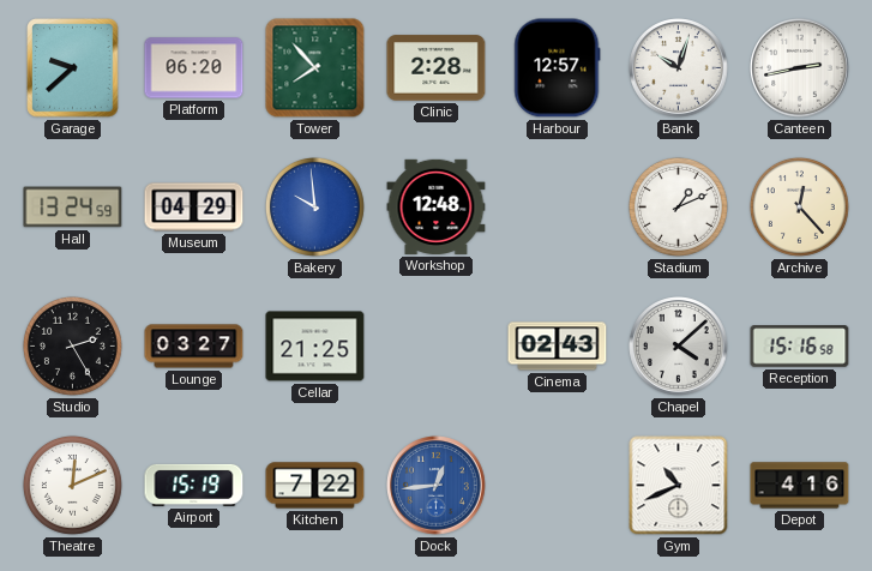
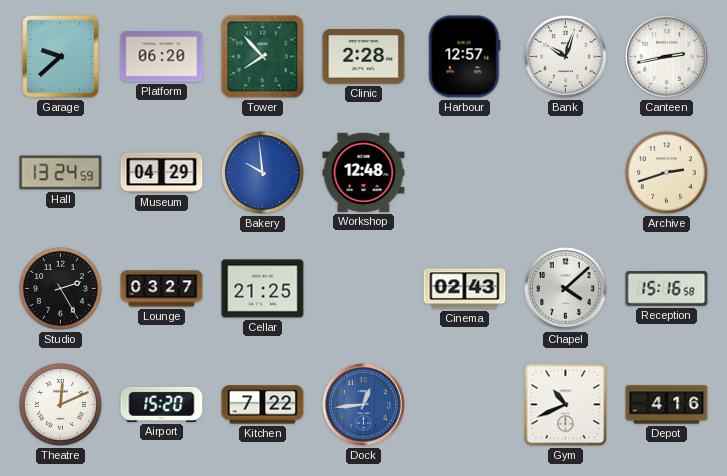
Stadium: 1:11 -> none (678, 206)
Archive: 12:23 -> 2:42 (666, 172)
Airport: 15:19 -> 15:20 (162, 404)
